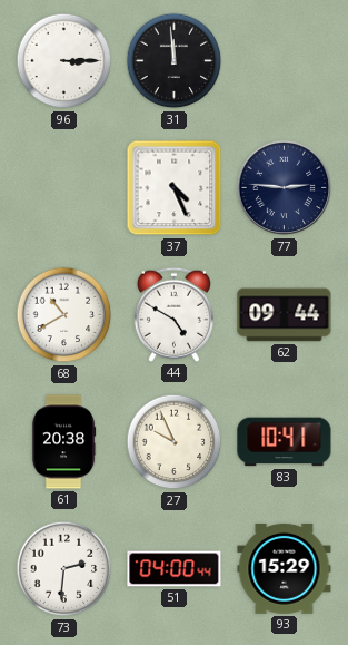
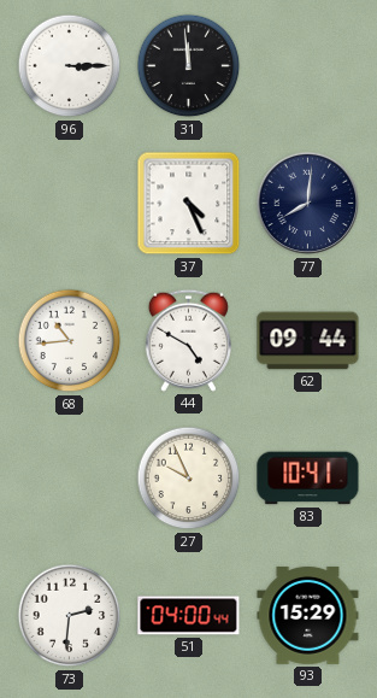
77: 2:46 -> 8:01 (308, 204)
68: 10:40 -> 10:44 (70, 341)
61: 20:38 -> none (63, 442)
